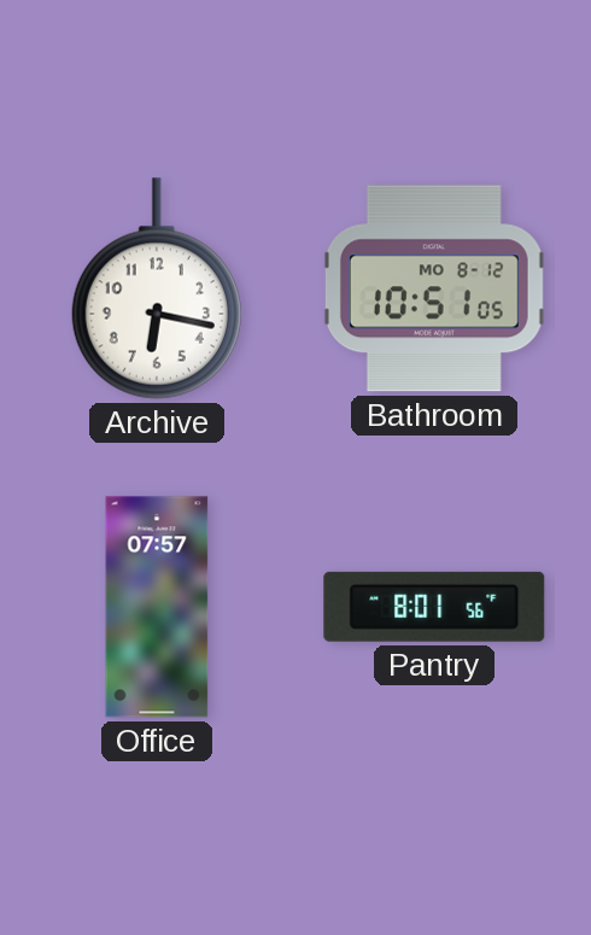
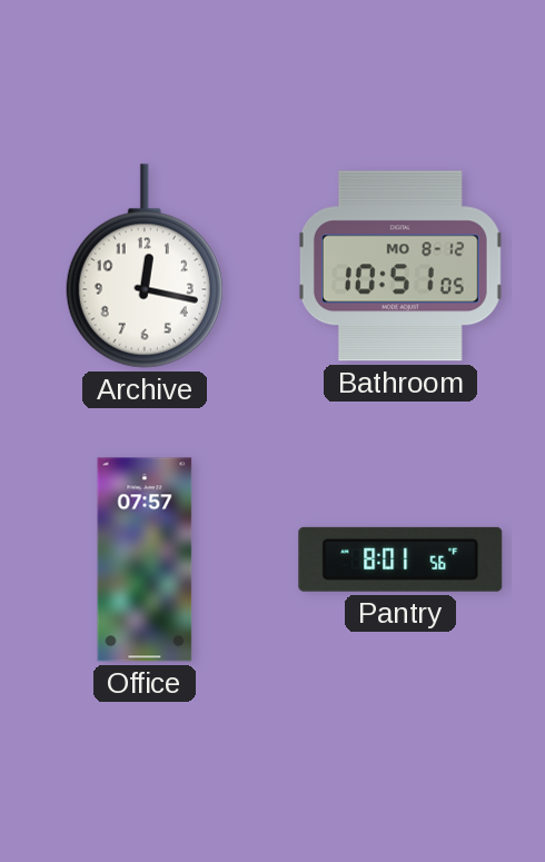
Archive: 6:17 -> 12:17 (145, 266)
